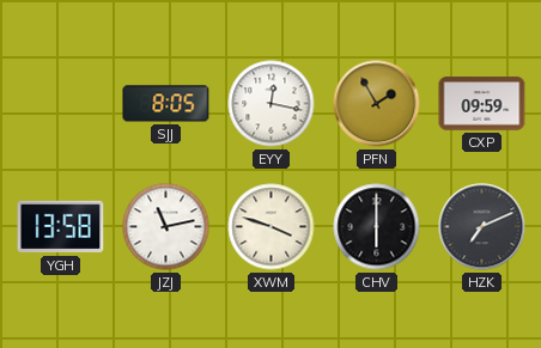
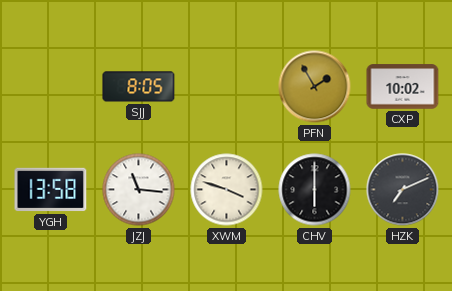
EYY: 12:17 -> none (272, 104)
CXP: 09:59 -> 10:02 (403, 87)
JZJ: 11:13 -> 11:16 (139, 190)
